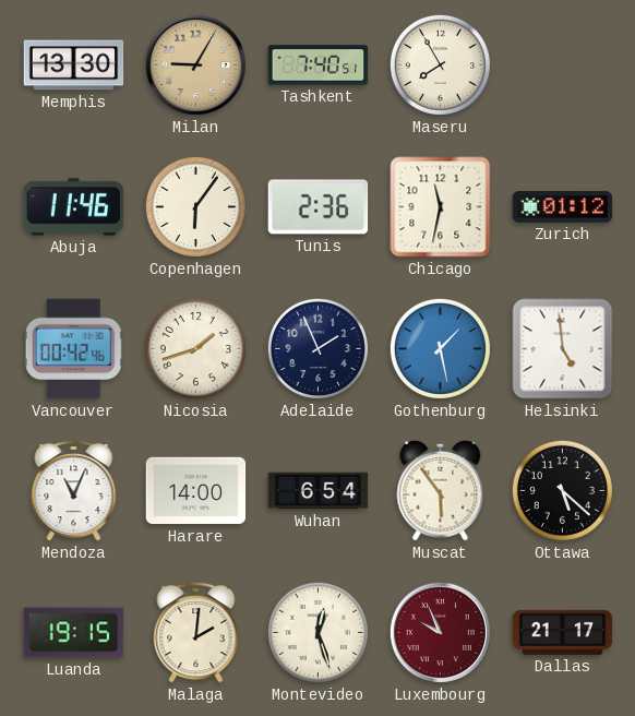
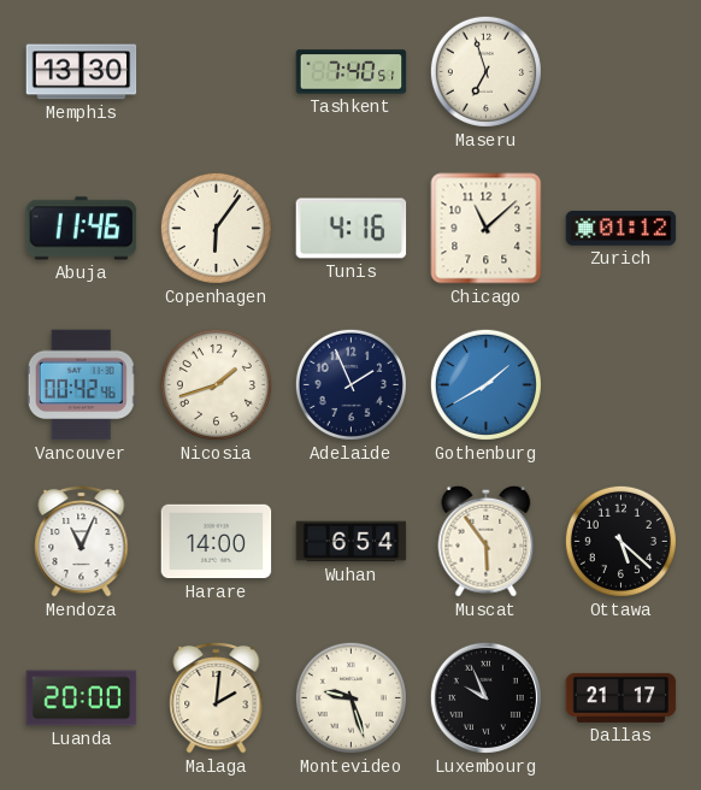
Milan: 9:05 -> none (195, 64)
Maseru: 7:55 -> 6:57 (485, 71)
Tunis: 2:36 -> 4:16 (352, 229)
Chicago: 11:32 -> 11:08 (487, 229)
Gothenburg: 1:28 -> 1:40 (485, 384)
Helsinki: 4:59 -> none (563, 349)
Luanda: 19:15 -> 20:00 (82, 698)
Montevideo: 12:27 -> 9:27 (350, 697)
Luxembourg dial: burgundy -> black (485, 697)
